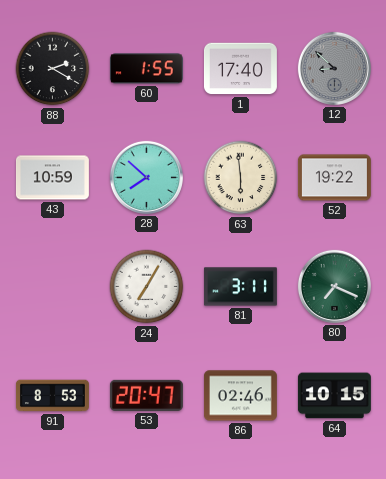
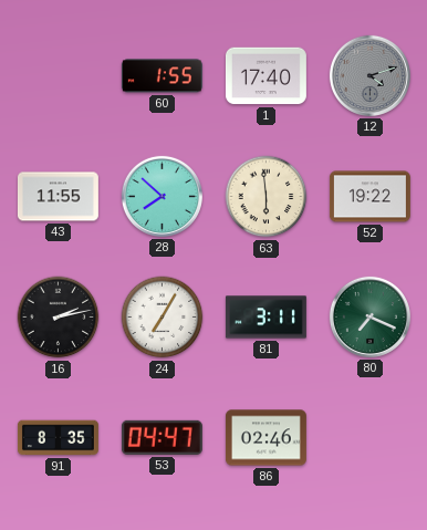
88: 2:20 -> none (53, 69)
12: 8:52 -> 4:12 (369, 75)
43: 10:59 -> 11:55 (58, 197)
16: none -> 2:13 (59, 318)
91: 8:53 -> 8:35 (58, 438)
53: 20:47 -> 04:47 (162, 437)
64: 10:15 -> none (334, 396)
